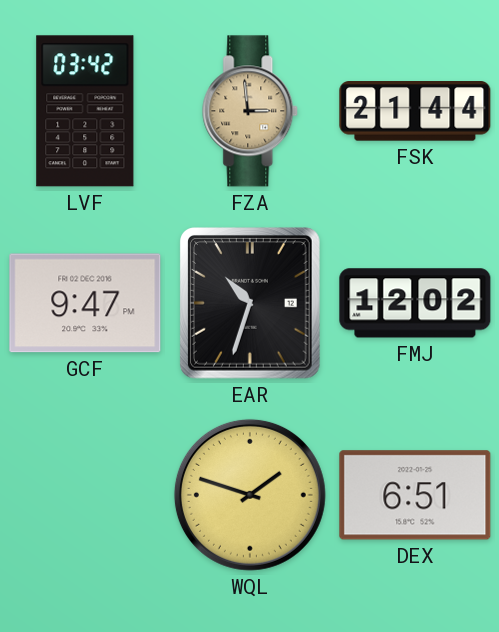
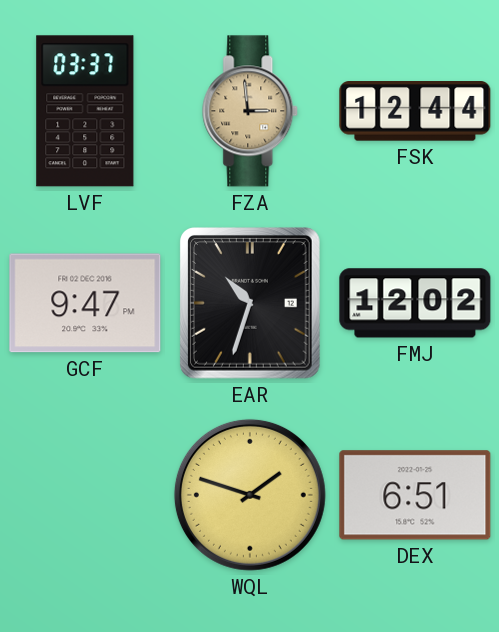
LVF: 03:42 -> 03:37 (85, 111)
FSK: 21:44 -> 12:44 (415, 111)
